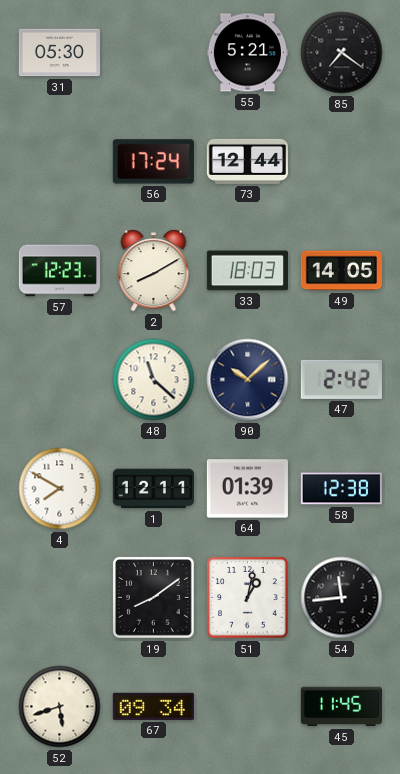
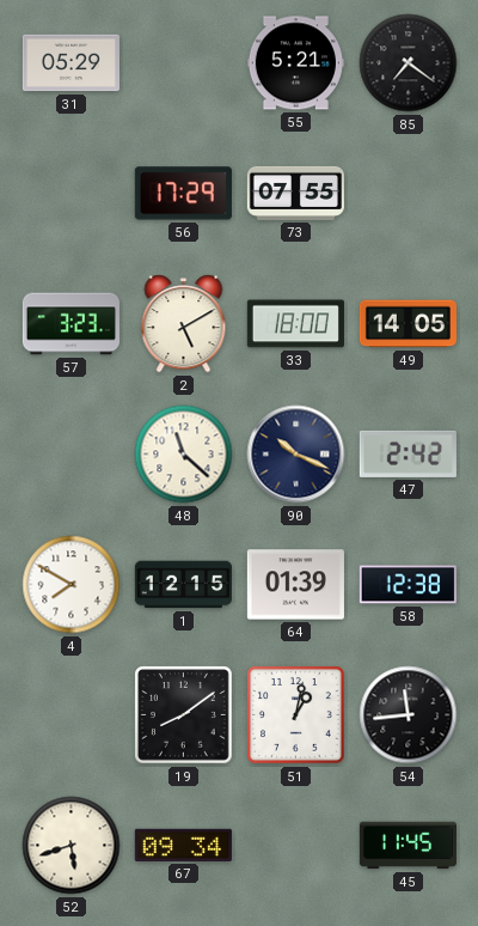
31: 05:30 -> 05:29 (71, 63)
56: 17:24 -> 17:29 (183, 194)
73: 12:44 -> 07:55 (295, 193)
57: 12:23 -> 3:23 (71, 324)
2: 8:10 -> 5:10 (184, 324)
33: 18:03 -> 18:00 (295, 324)
90: 10:08 -> 10:19 (296, 455)
1: 12:11 -> 12:15 (183, 585)
